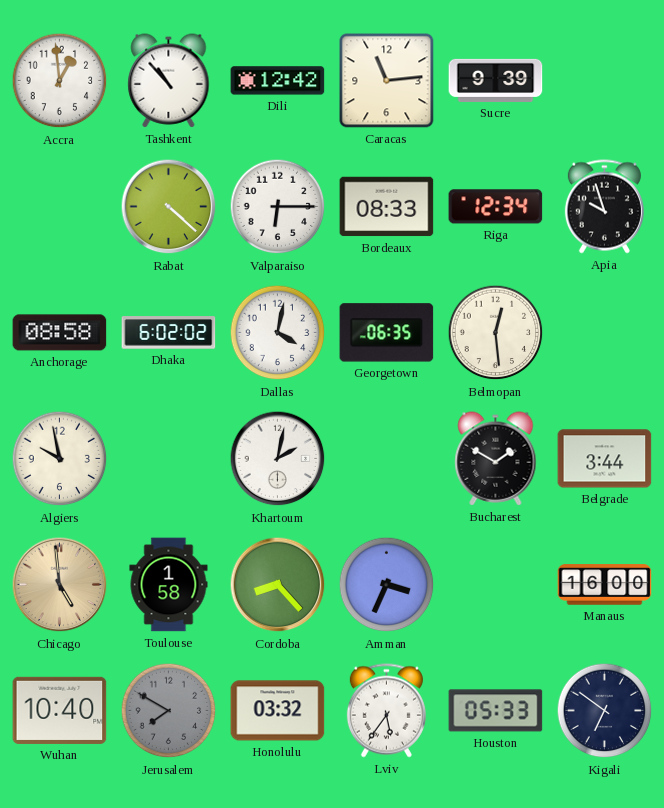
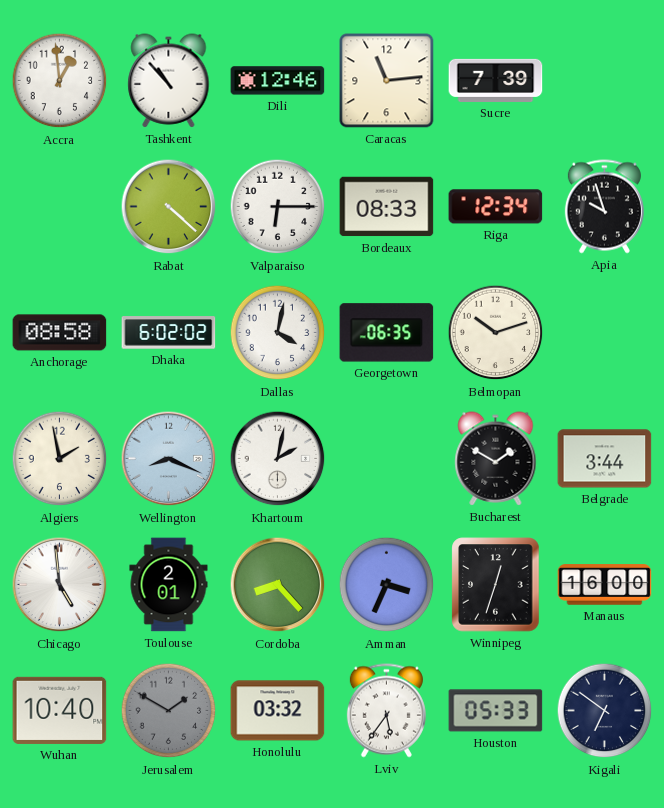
Dili: 12:42 -> 12:46 (278, 81)
Sucre: 9:39 -> 7:39 (496, 80)
Belmopan: 12:29 -> 10:12 (496, 333)
Algiers: 9:58 -> 1:58 (60, 459)
Wellington: none -> 8:19 (169, 459)
Chicago dial: champagne -> white (60, 585)
Toulouse: 1:58 -> 2:01 (169, 585)
Winnipeg: none -> 12:33 (496, 585)
Jerusalem: 7:50 -> 1:50 (169, 711)
